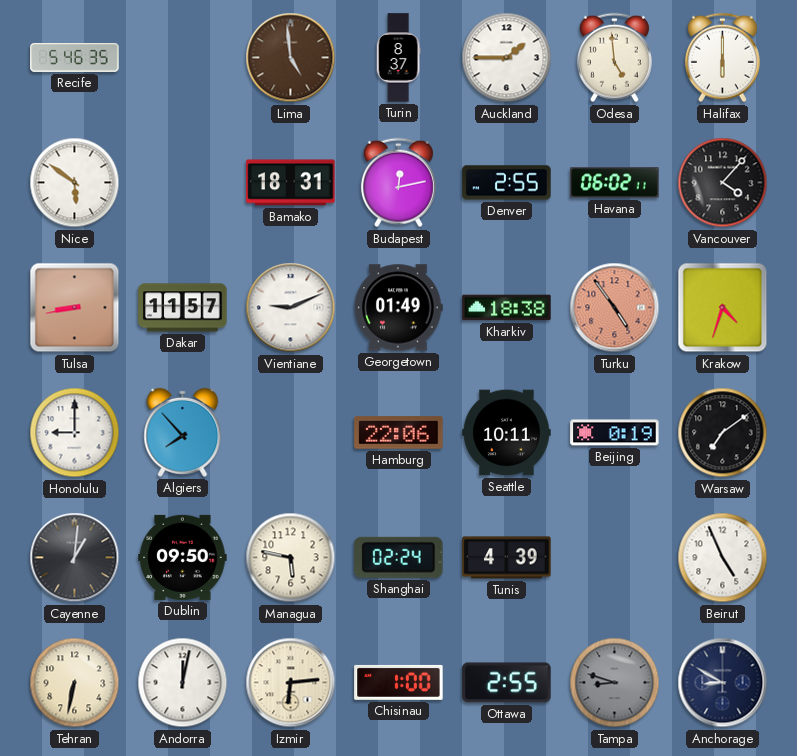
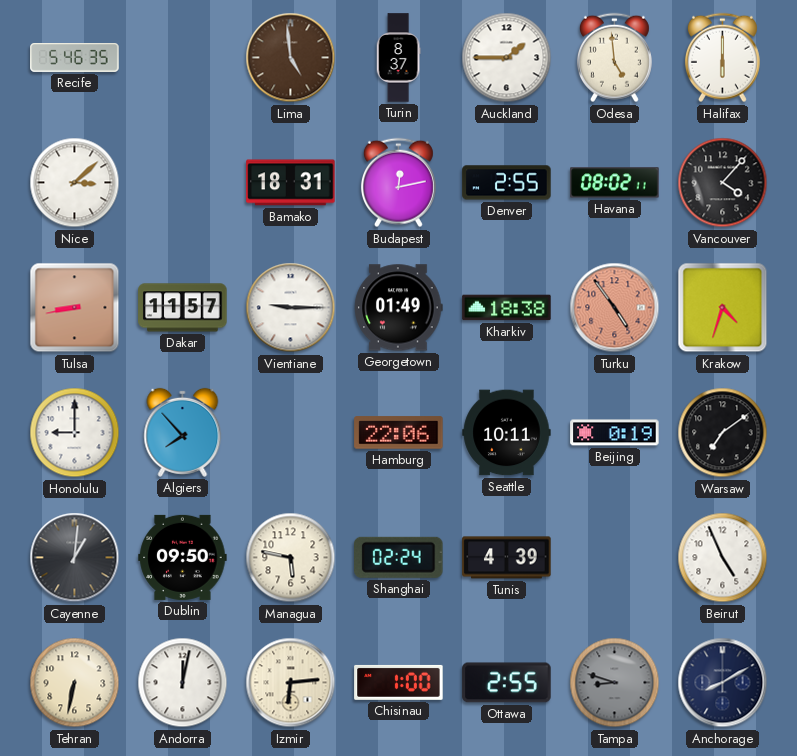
Nice: 5:51 -> 3:08 (75, 183)
Havana: 06:02 -> 08:02 (615, 183)
Vientiane: 9:11 -> 9:15 (291, 308)
Anchorage: 8:50 -> 8:10 (723, 683)
